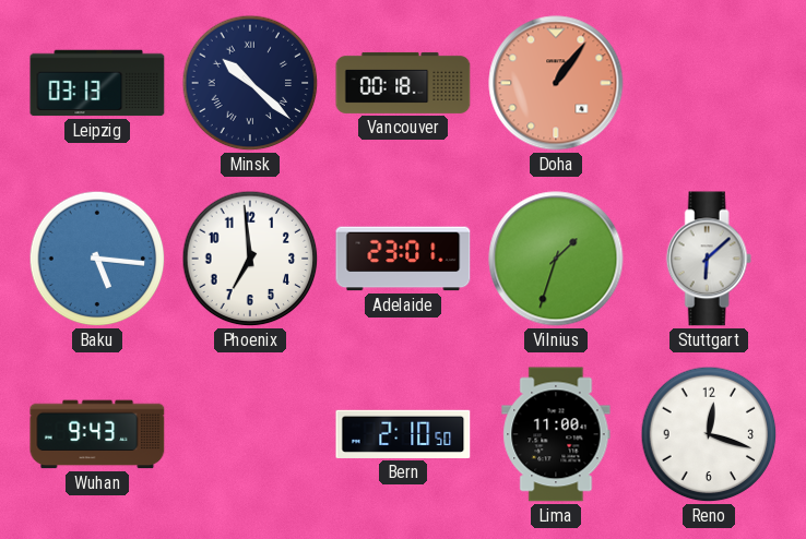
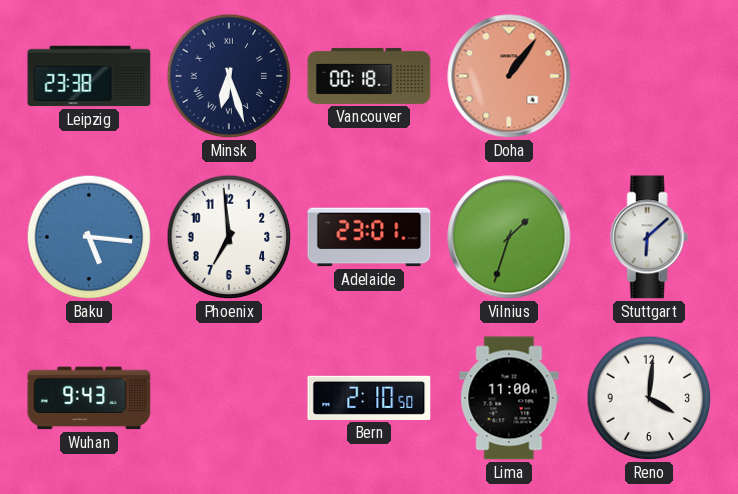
Leipzig: 03:13 -> 23:38 (89, 76)
Minsk: 10:22 -> 6:27 (229, 76)
Reno: 12:18 -> 4:01 (649, 398)
